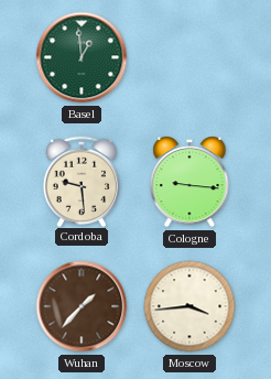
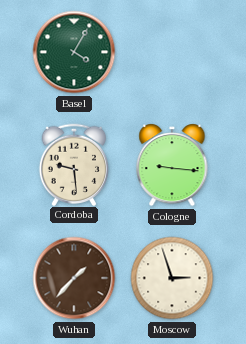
Basel: 12:59 -> 4:05 (74, 52)
Moscow: 3:44 -> 2:57 (172, 278)
